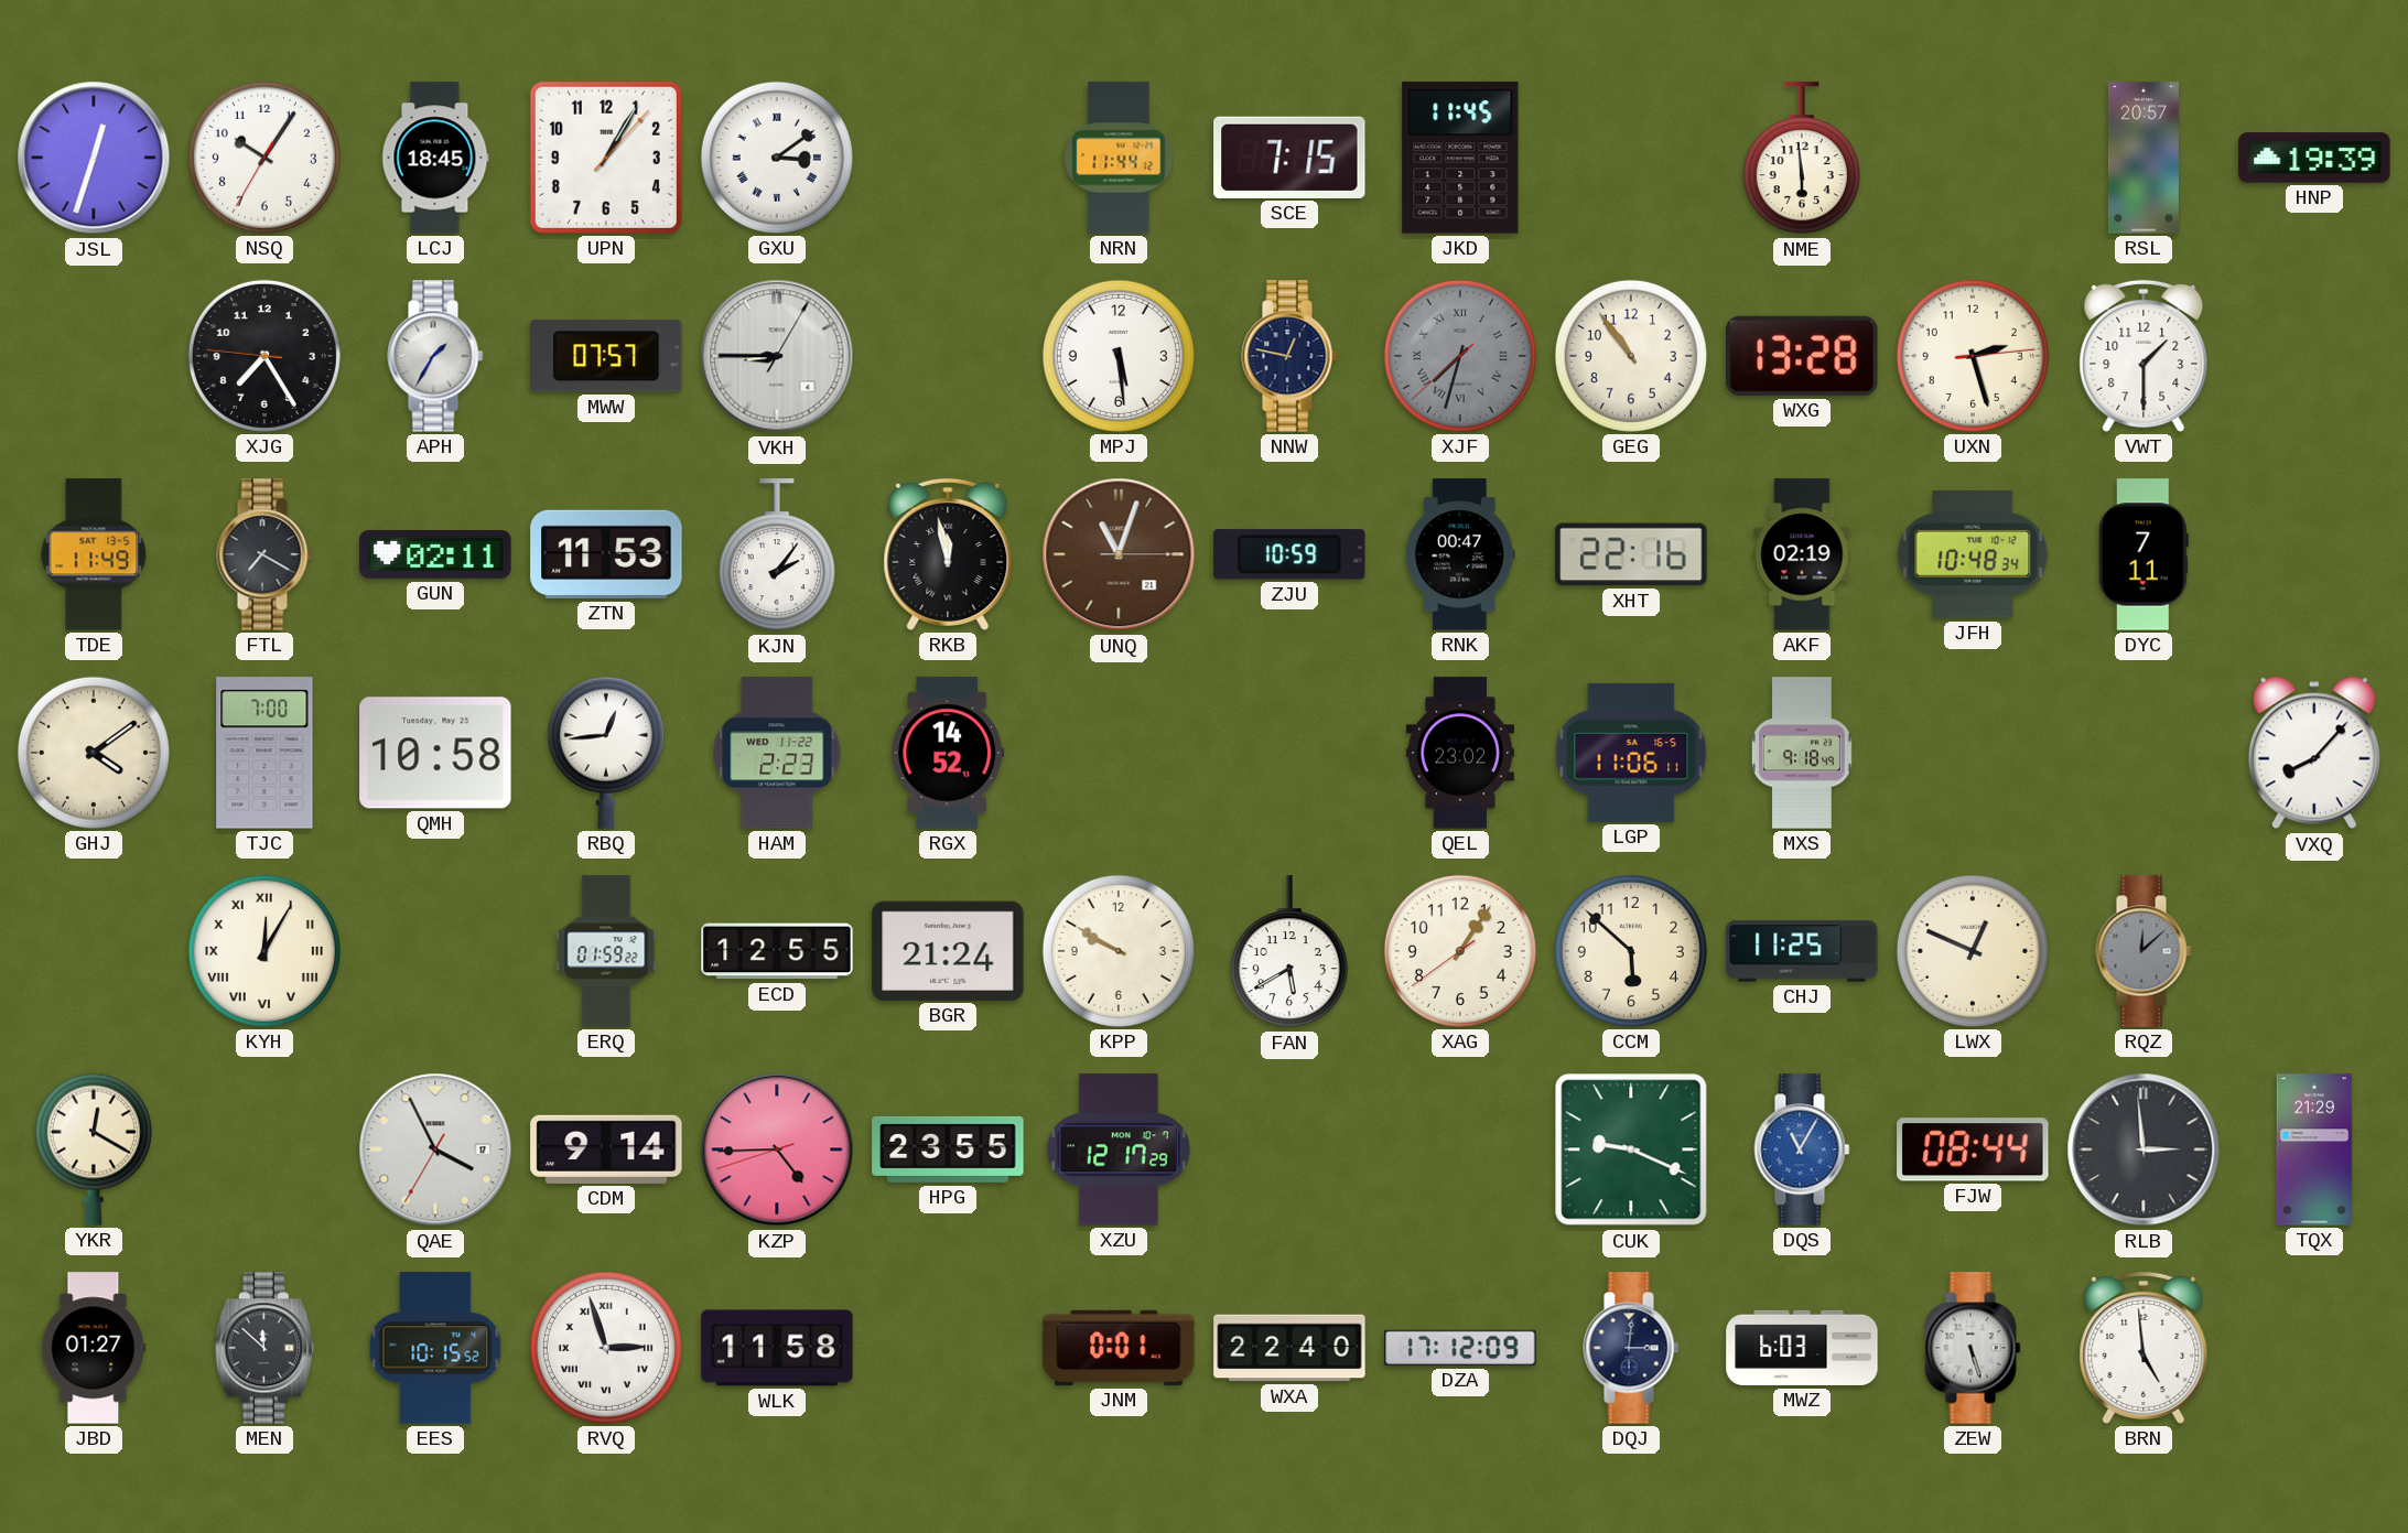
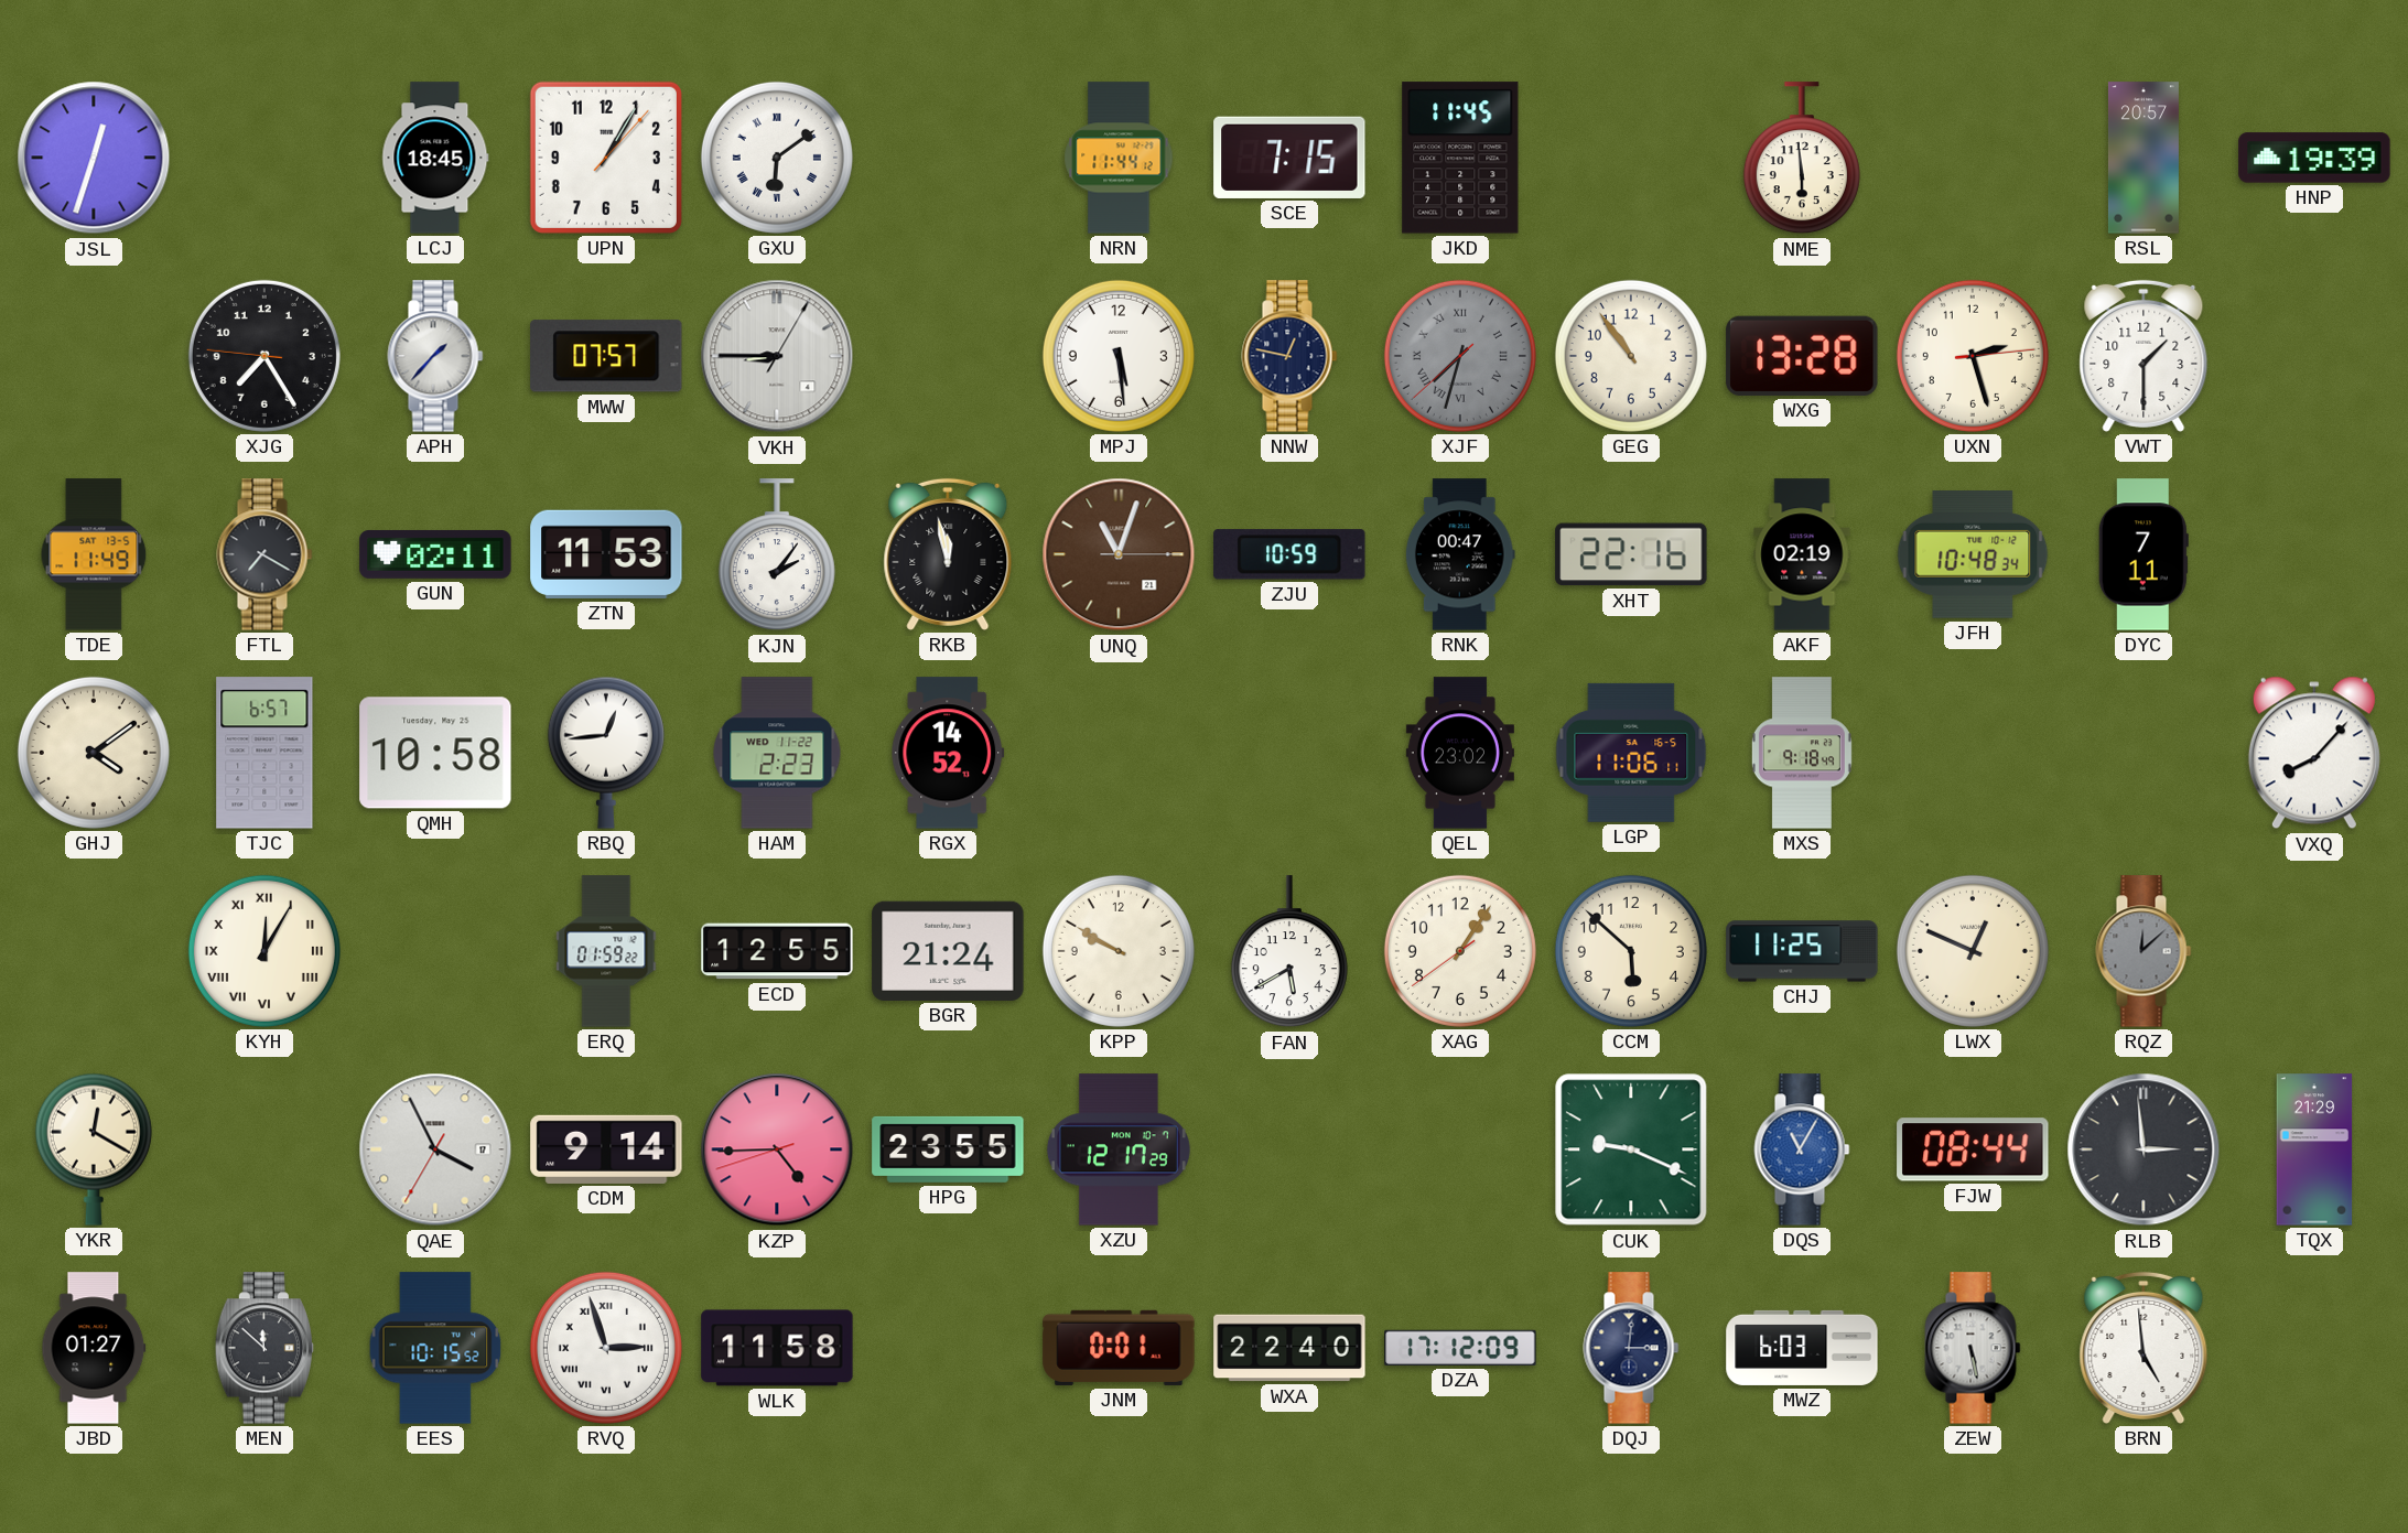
NSQ: 10:05 -> none (264, 158)
GXU: 3:09 -> 6:09 (777, 158)
APH: 1:35 -> 1:37 (435, 356)
TJC: 7:00 -> 6:57 (264, 753)
ZEW: 5:27 -> 5:28 (1973, 1348)
